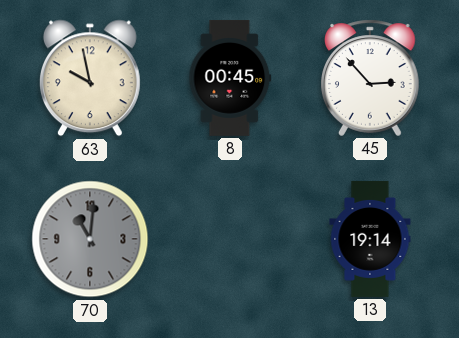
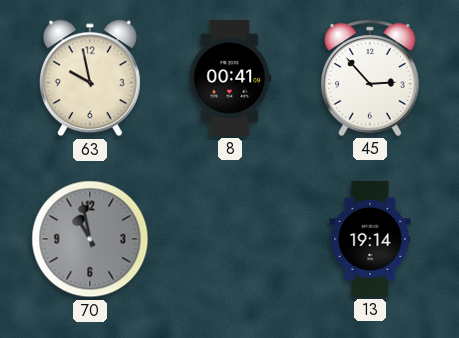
8: 00:45 -> 00:41 (230, 78)
70: 11:01 -> 10:58 (90, 239)
